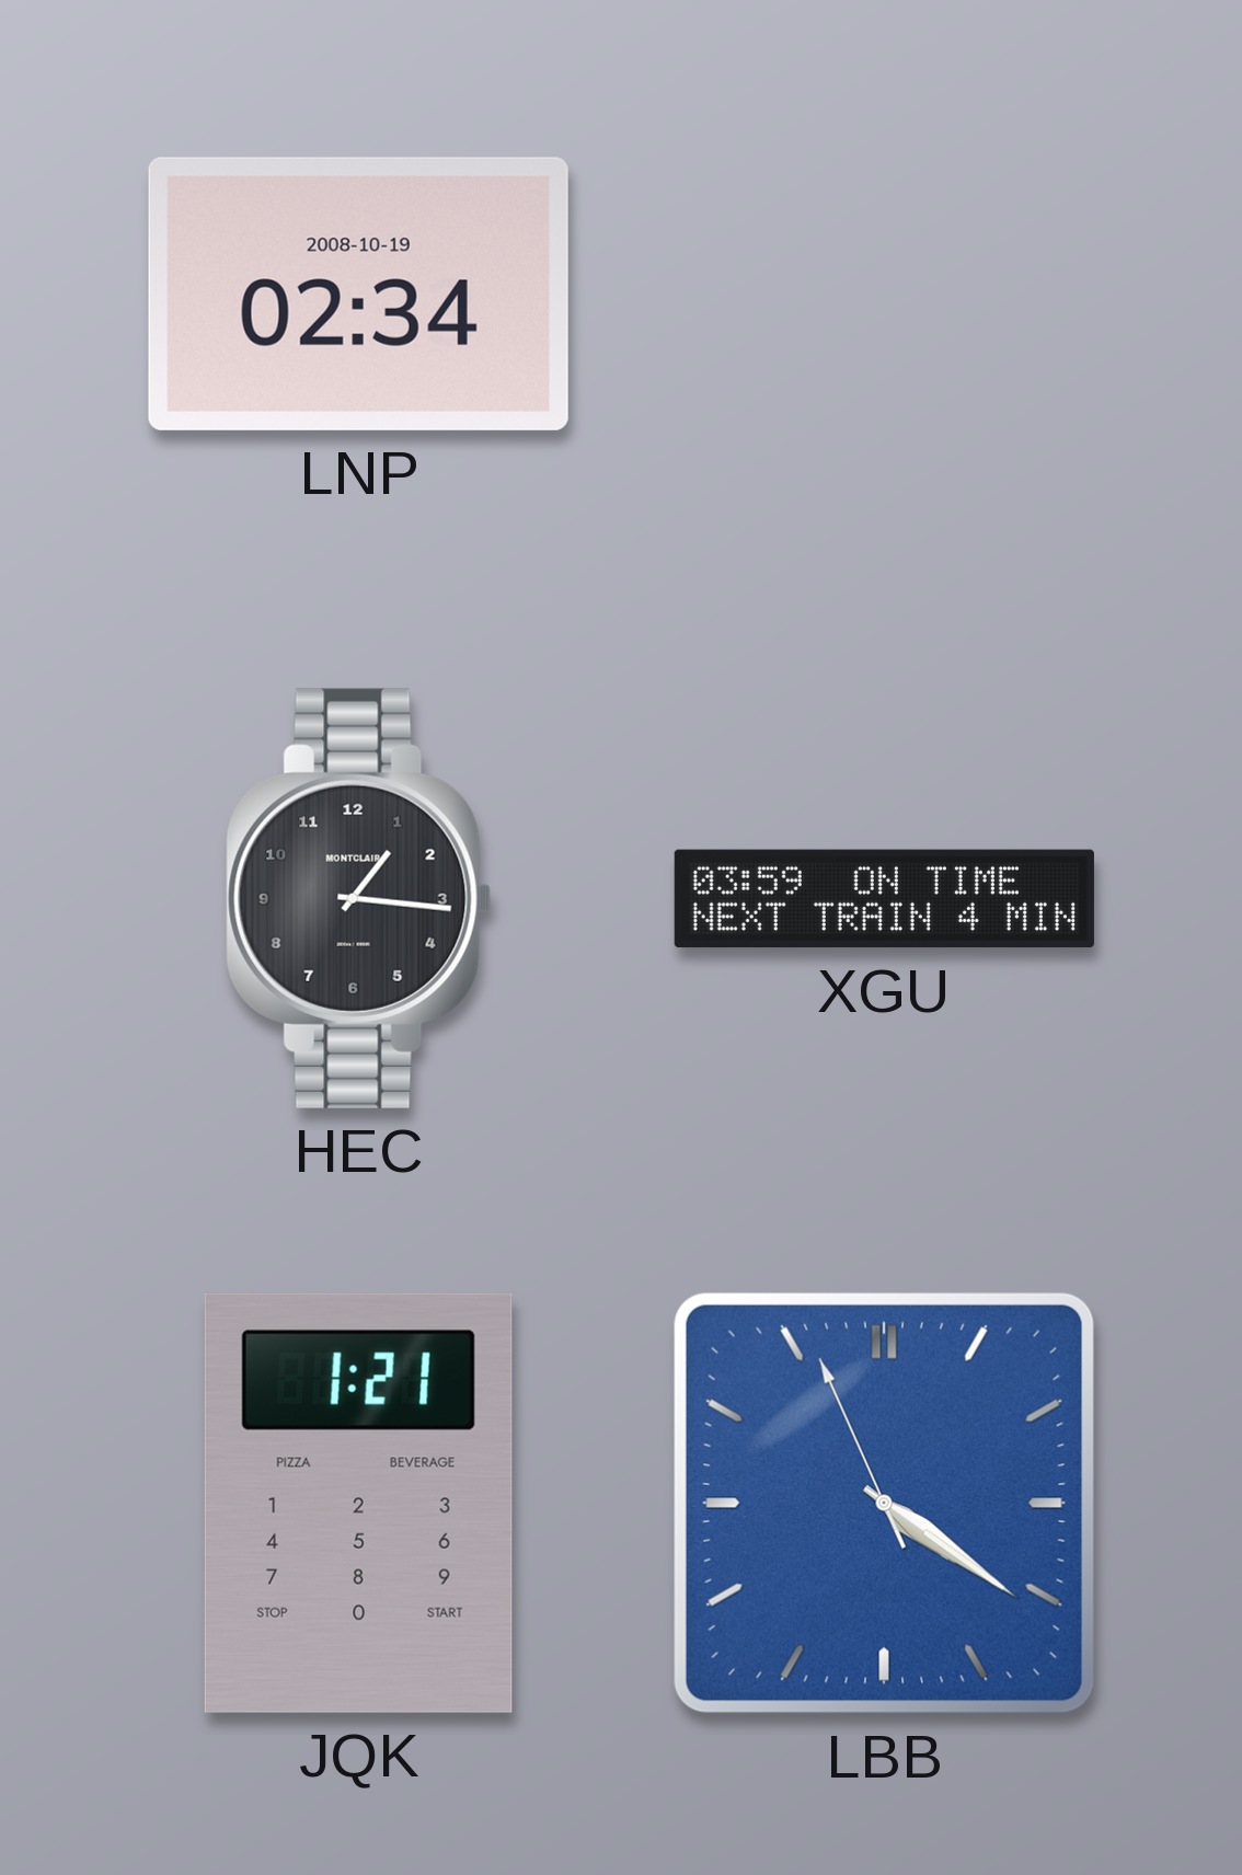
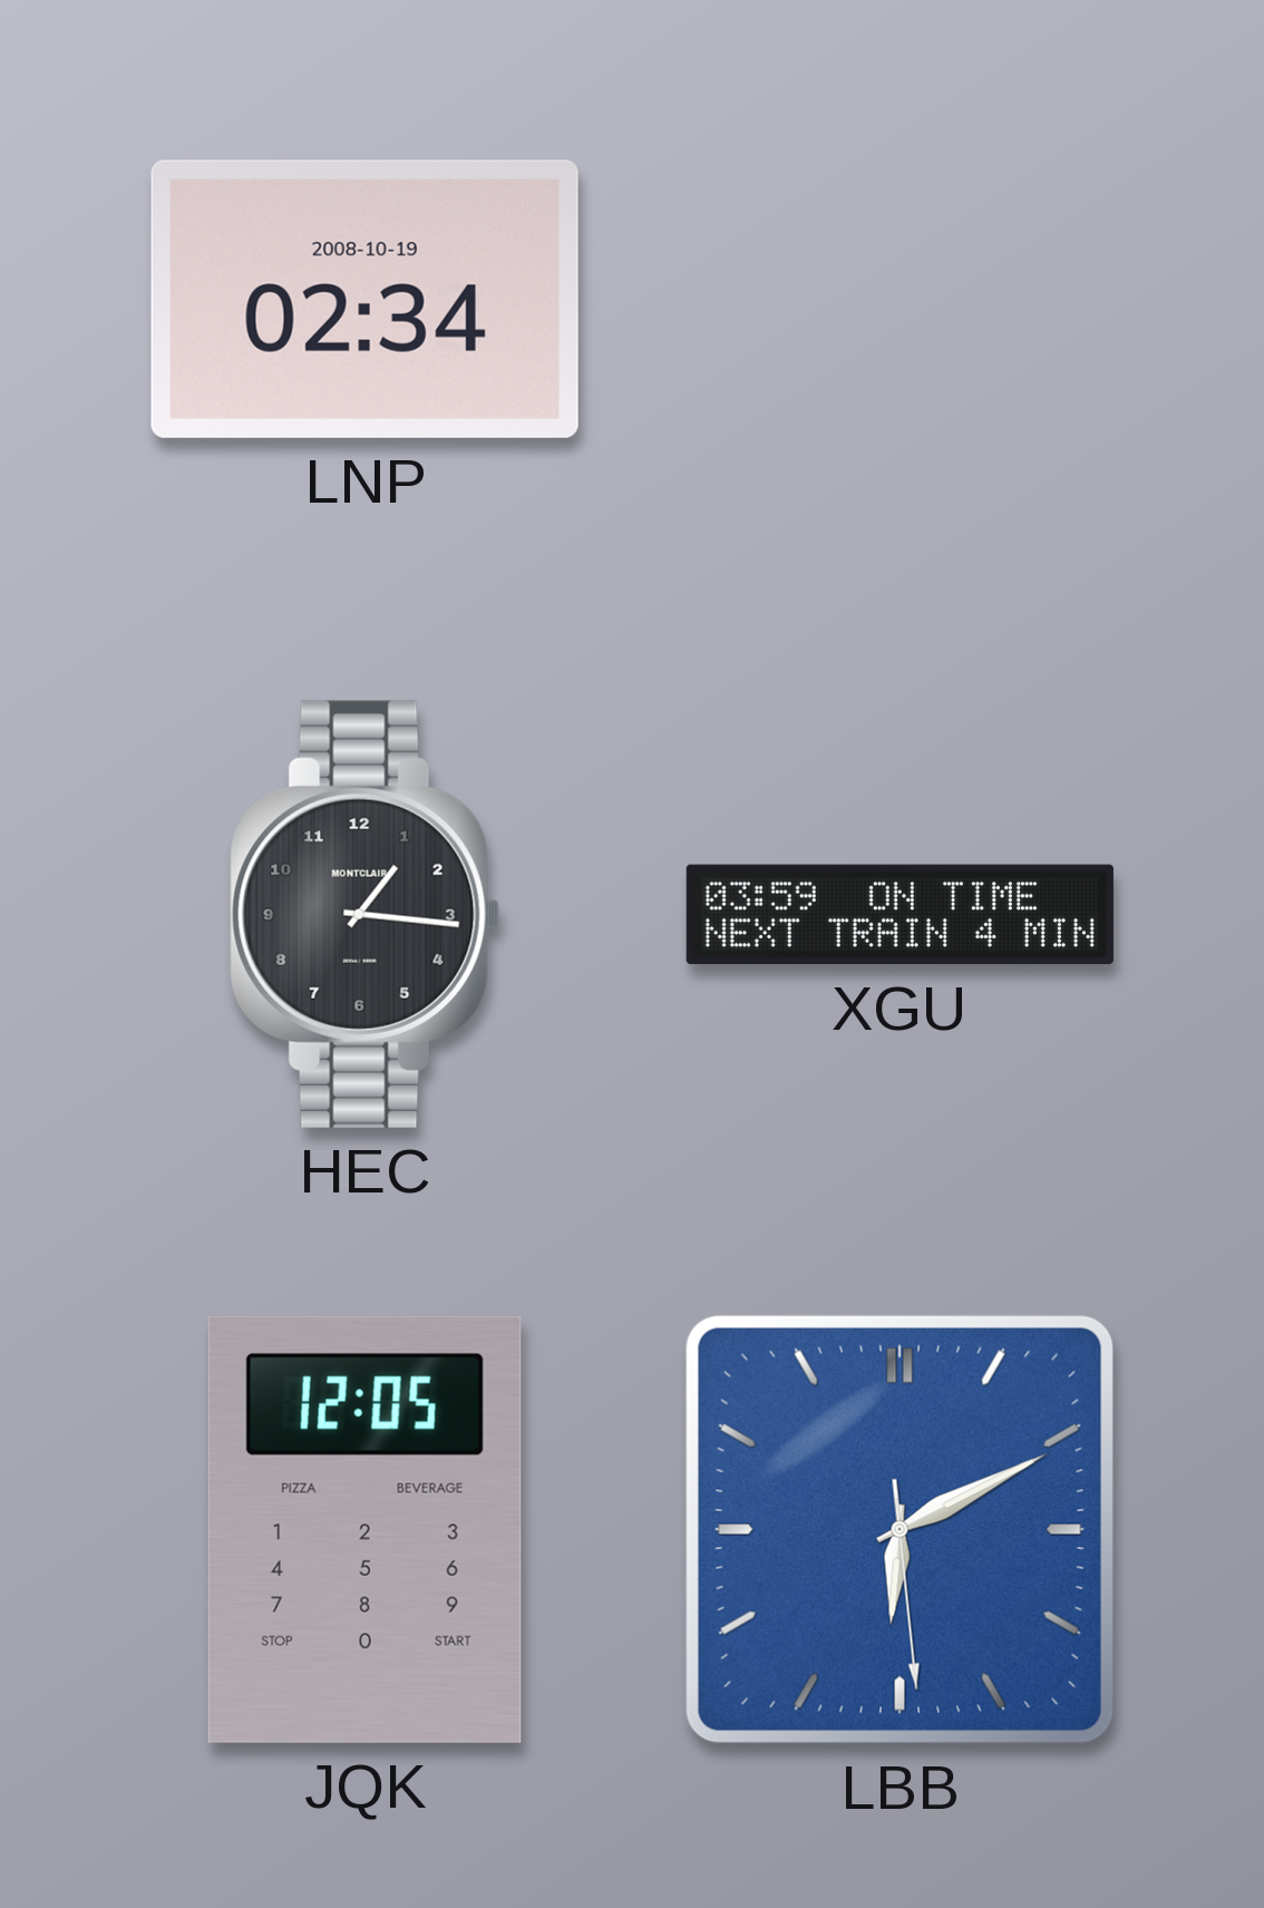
JQK: 1:21 -> 12:05 (364, 1529)
LBB: 4:20 -> 6:10 (900, 1529)
